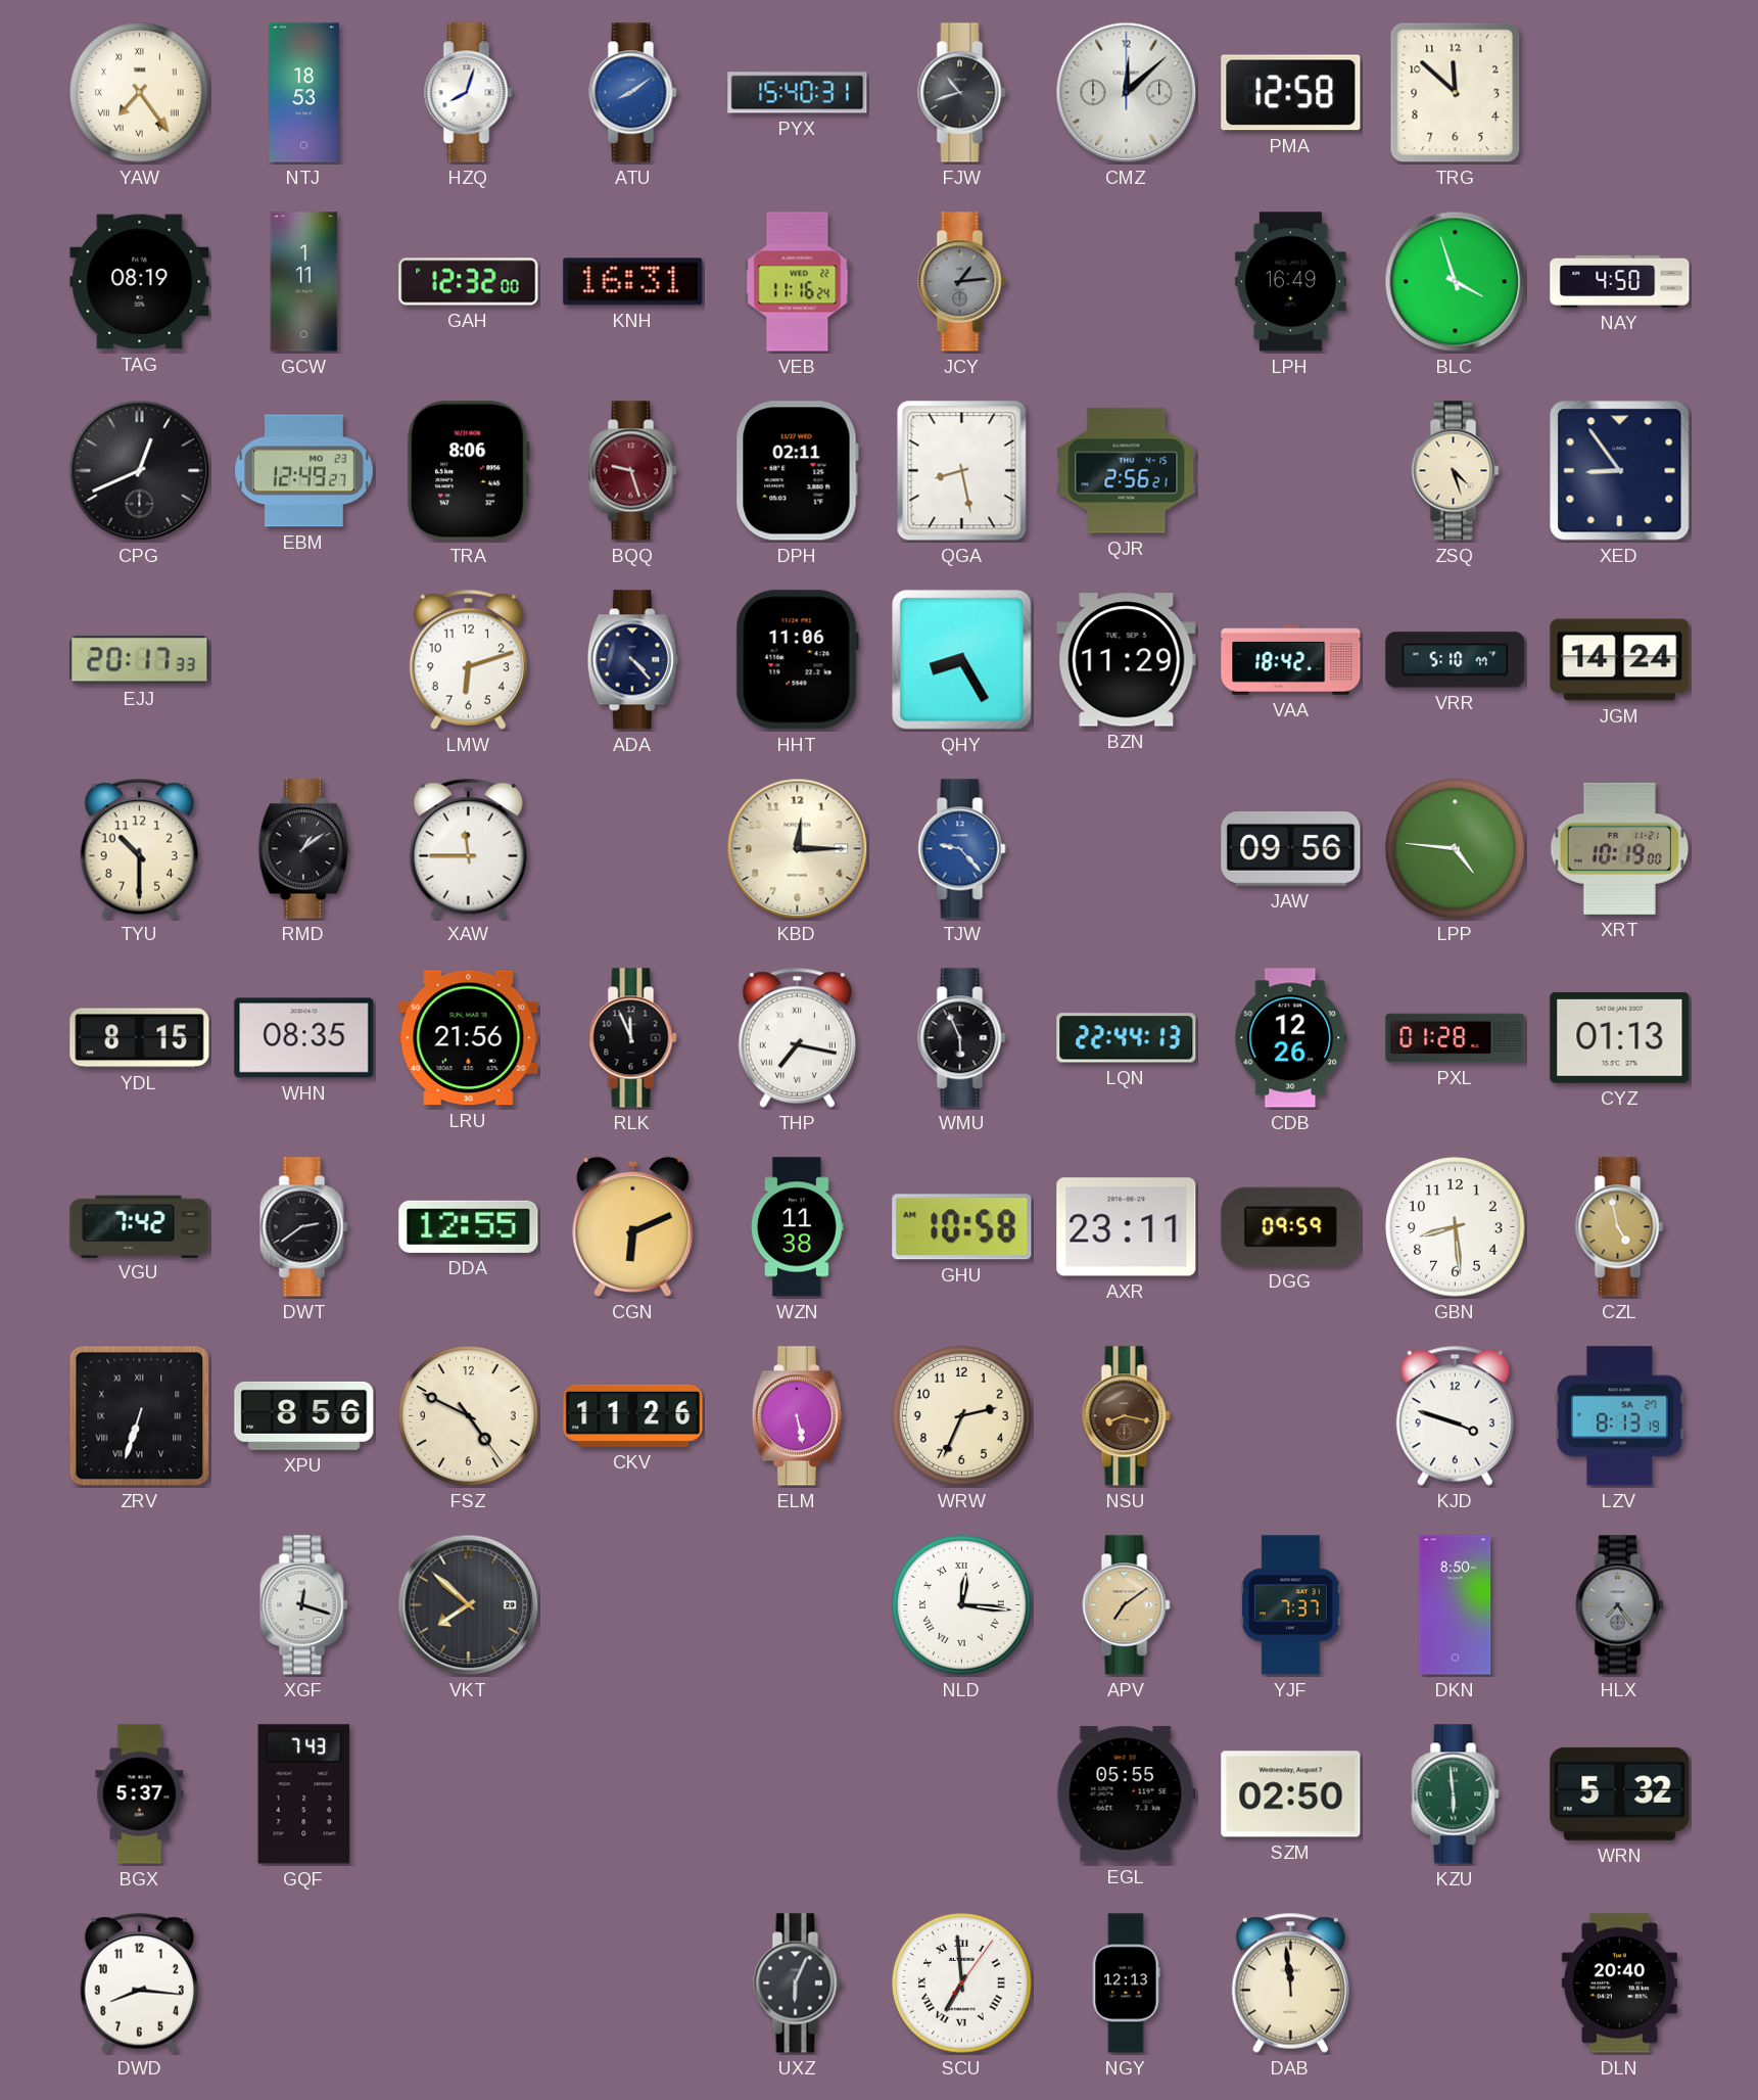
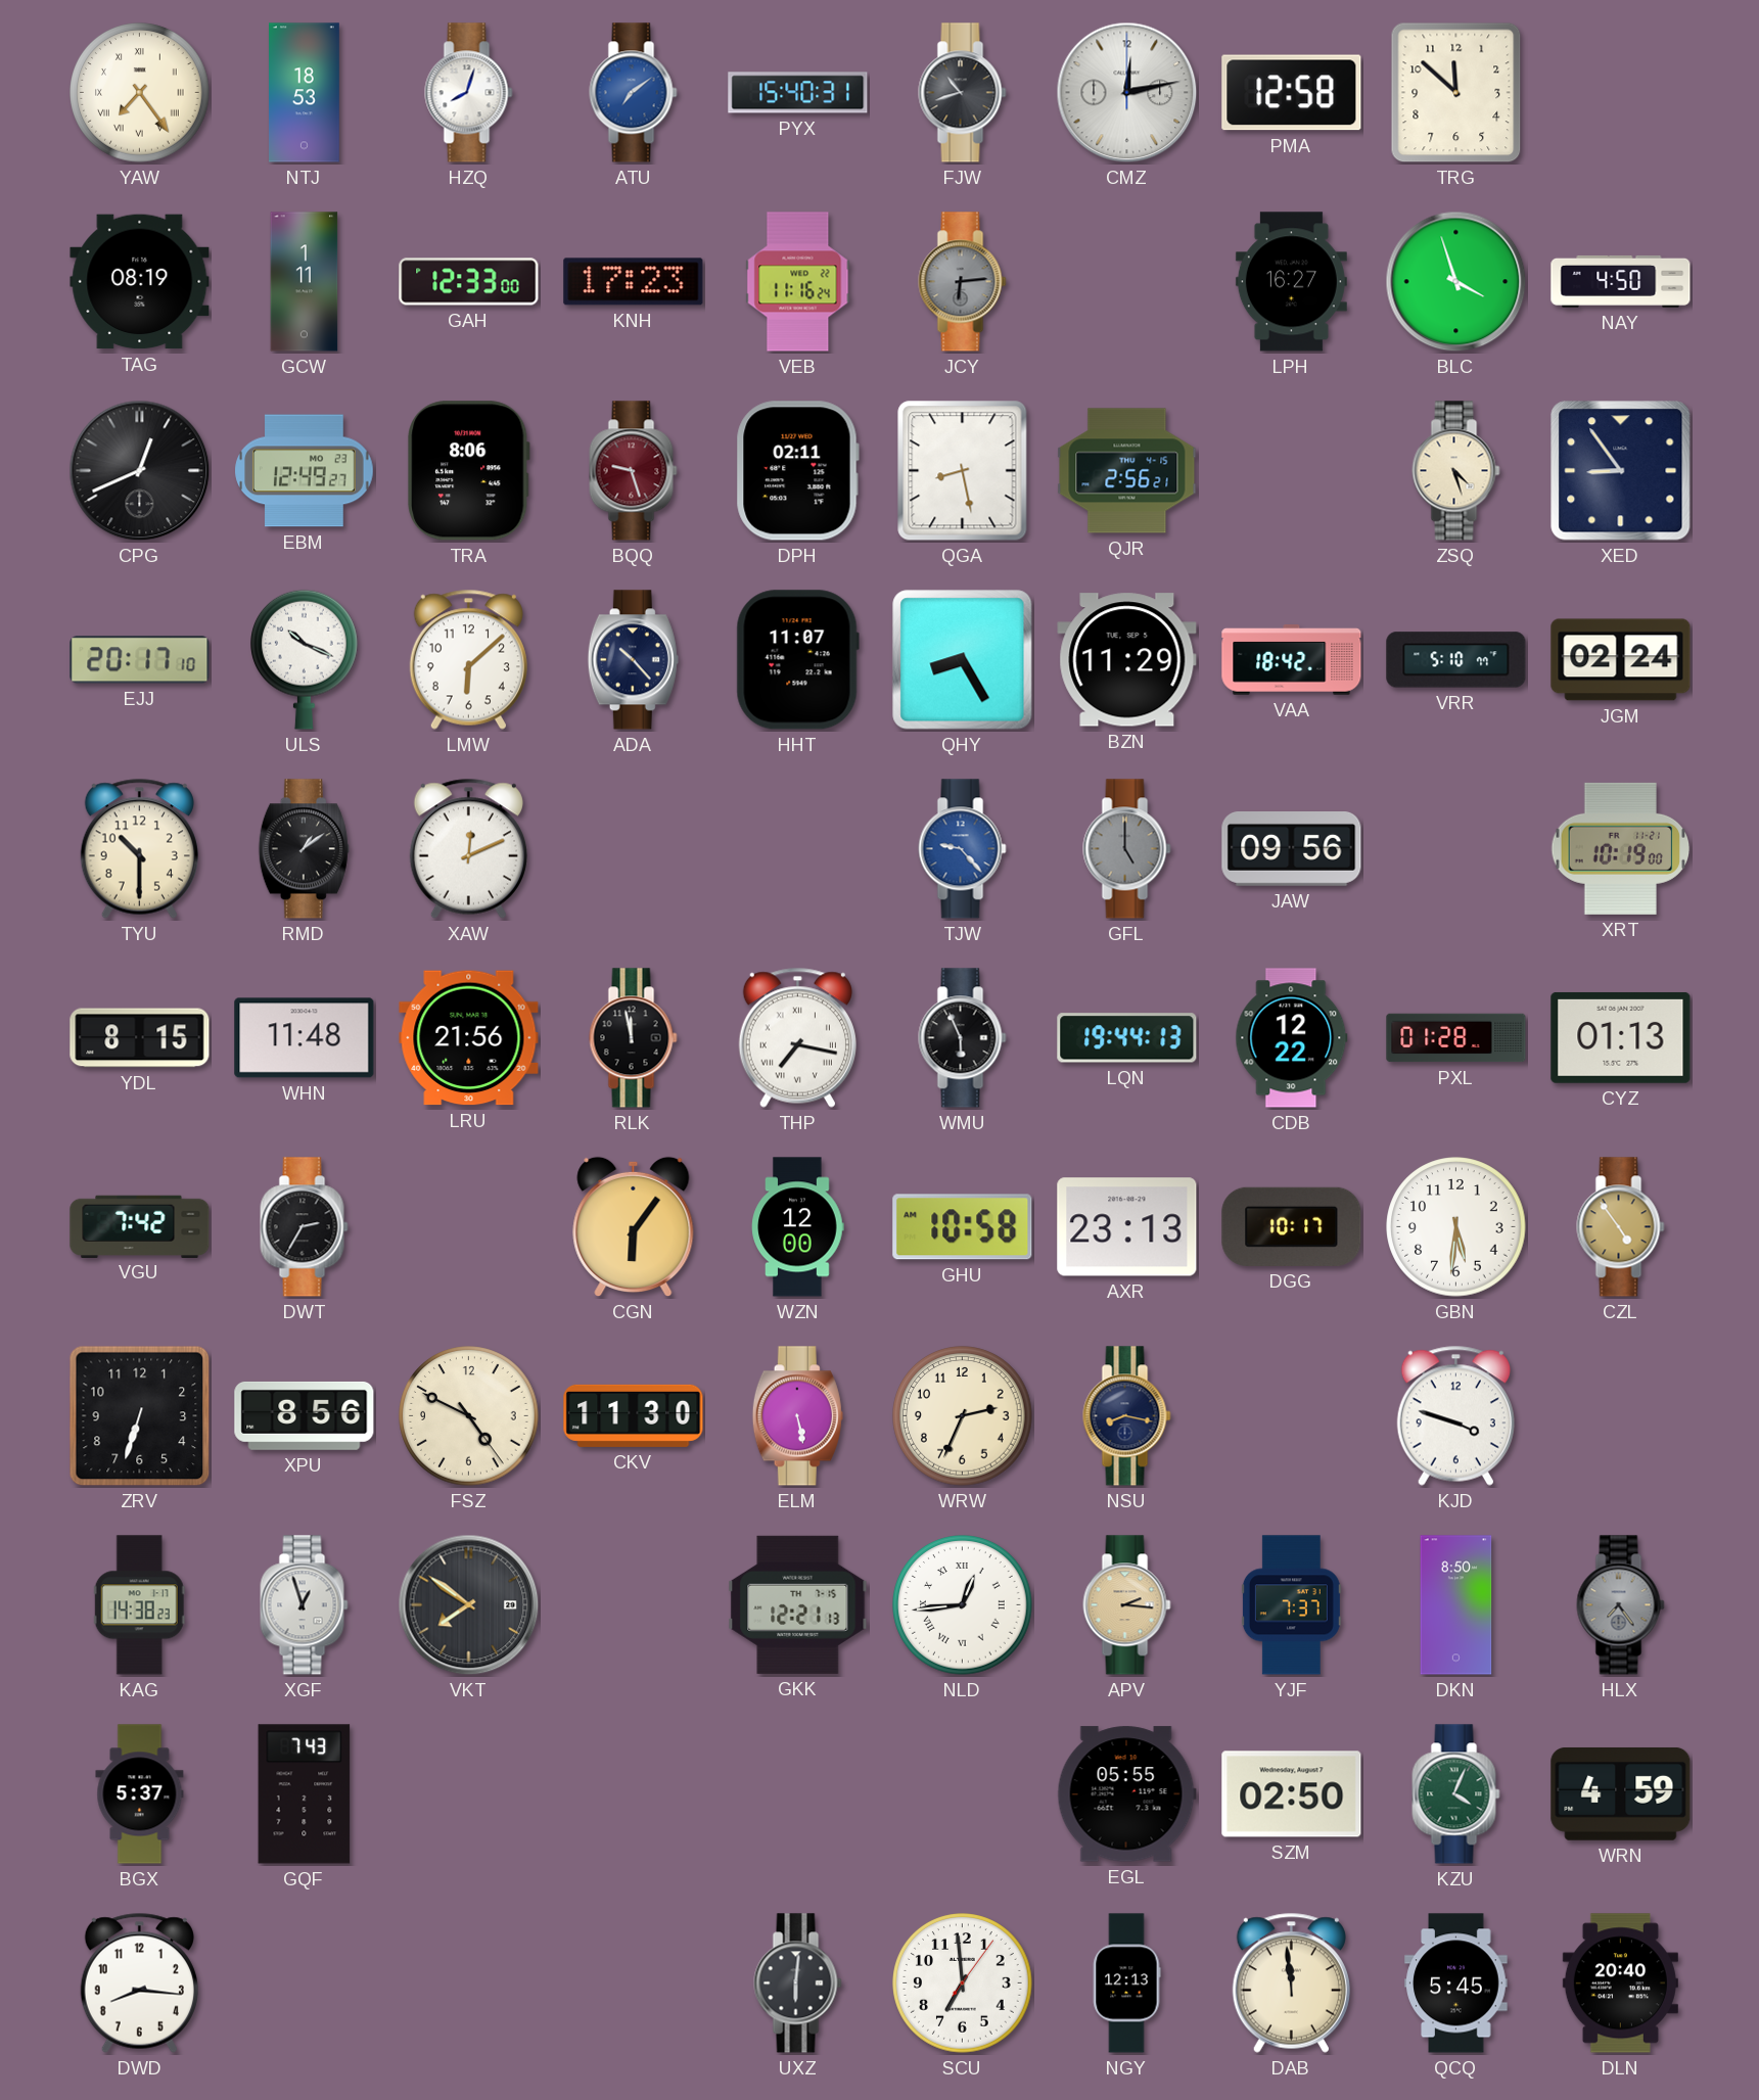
ATU: 8:09 -> 7:09 (634, 93)
CMZ: 12:08 -> 12:13 (1127, 93)
GAH: 12:32 -> 12:33 (469, 282)
KNH: 16:31 -> 17:23 (634, 282)
JCY: 1:14 -> 6:14 (963, 282)
LPH: 16:49 -> 16:27 (1291, 282)
EJJ: 20:17:33 -> 20:17:10 (140, 660)
ULS: none -> 10:19 (305, 659)
LMW: 6:12 -> 6:08 (468, 659)
ADA: 4:23 -> 10:23 (633, 660)
HHT: 11:06 -> 11:07 (797, 660)
JGM: 14:24 -> 02:24 (1621, 660)
XAW: 11:45 -> 12:11 (468, 848)
KBD: 12:15 -> none (798, 849)
GFL: none -> 5:00 (1127, 849)
LPP: 4:46 -> none (1456, 849)
WHN: 08:35 -> 11:48 (305, 1038)
RLK: 11:56 -> 11:58 (634, 1038)
LQN: 22:44 -> 19:44 (1127, 1038)
CDB: 12:26 -> 12:22 (1292, 1038)
DWT: 2:39 -> 2:35 (305, 1227)
DDA: 12:55 -> none (469, 1226)
CGN: 6:11 -> 6:06 (634, 1227)
WZN: 11:38 -> 12:00 (798, 1227)
AXR: 23:11 -> 23:13 (1127, 1227)
DGG: 09:59 -> 10:17 (1292, 1226)
GBN: 8:29 -> 5:31 (1456, 1227)
CZL: 4:58 -> 4:54 (1621, 1227)
ZRV numerals: Roman -> Arabic (140, 1416)
CKV: 11:26 -> 11:30 (634, 1415)
NSU dial: brown -> navy (1127, 1416)
LZV: 8:13 -> none (1619, 1416)
KAG: none -> 14:38 (139, 1605)
XGF: 12:18 -> 12:57 (305, 1605)
VKT: 7:52 -> 7:51 (469, 1605)
GKK: none -> 12:21 (798, 1604)
NLD: 12:16 -> 12:44 (963, 1605)
APV: 7:09 -> 2:16 (1127, 1605)
KZU: 5:59 -> 4:04 (1456, 1794)
WRN: 5:32 -> 4:59 (1621, 1793)
UXZ: 6:04 -> 6:01 (798, 1984)
SCU numerals: Roman -> Arabic (963, 1984)
QCQ: none -> 5:45 (1456, 1984)
